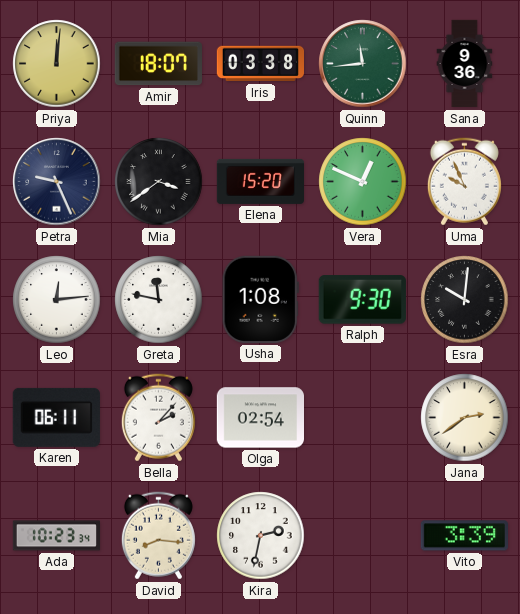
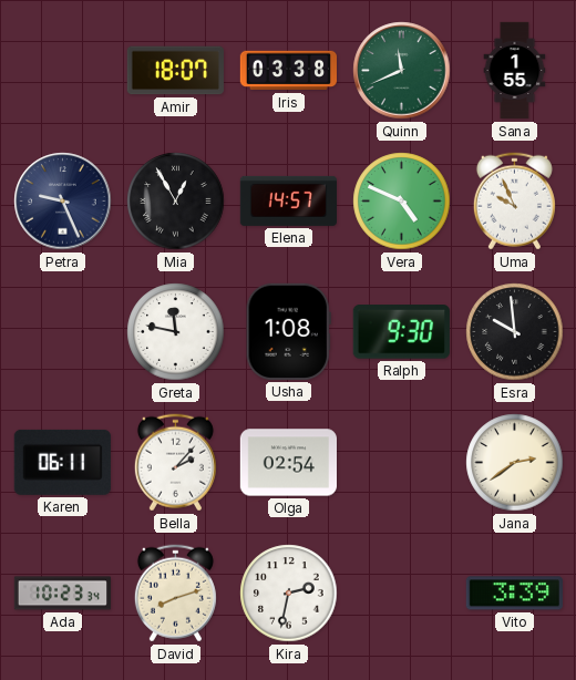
Priya: 12:01 -> none (57, 64)
Quinn: 11:44 -> 11:41 (402, 71)
Sana: 9:36 -> 1:55 (515, 71)
Mia: 3:39 -> 12:55 (176, 202)
Elena: 15:20 -> 14:57 (288, 200)
Vera: 12:49 -> 4:49 (402, 202)
Leo: 12:14 -> none (57, 300)
Esra: 10:01 -> 9:59 (515, 332)
David: 8:16 -> 8:12 (175, 594)
